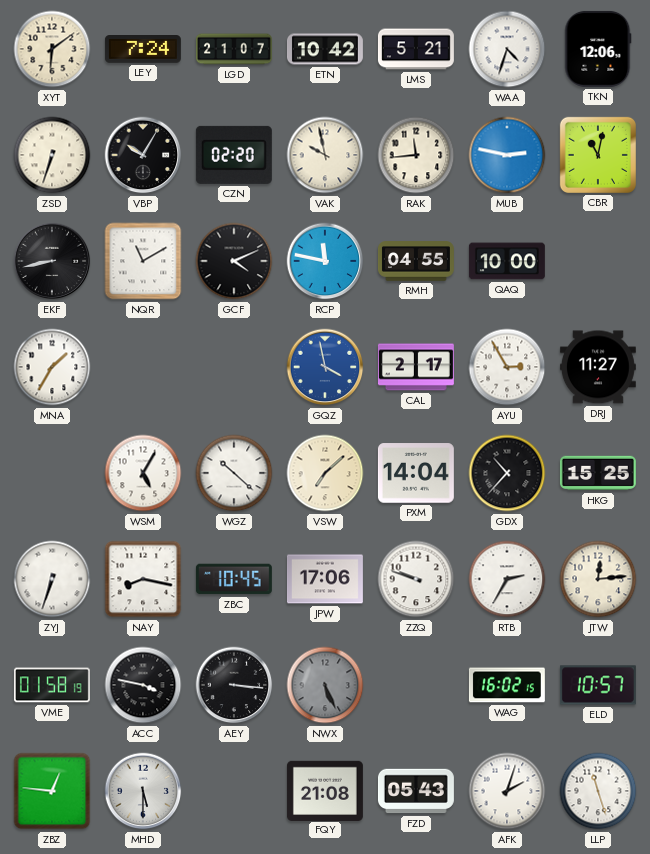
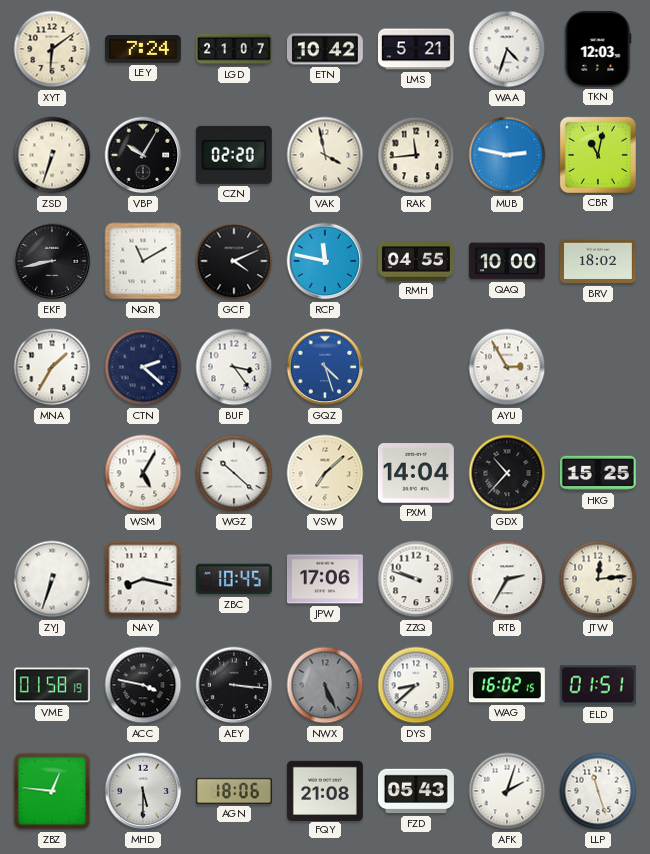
TKN: 12:06 -> 12:03 (598, 49)
VAK: 9:58 -> 3:58 (325, 155)
BRV: none -> 18:02 (598, 261)
CTN: none -> 2:22 (143, 367)
BUF: none -> 3:24 (234, 367)
GQZ: 3:58 -> 4:27 (325, 367)
CAL: 2:17 -> none (416, 367)
DRJ: 11:27 -> none (598, 367)
DYS: none -> 8:38 (416, 685)
ELD: 10:57 -> 01:51 (598, 685)
AGN: none -> 18:06 (234, 791)
